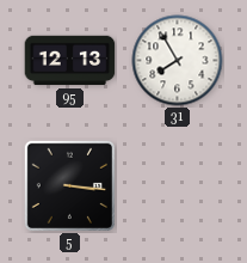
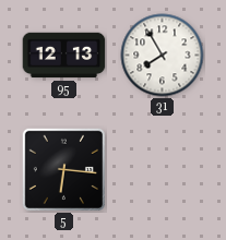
5: 3:16 -> 6:16 (63, 169)
